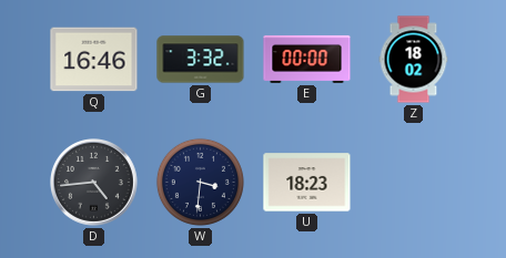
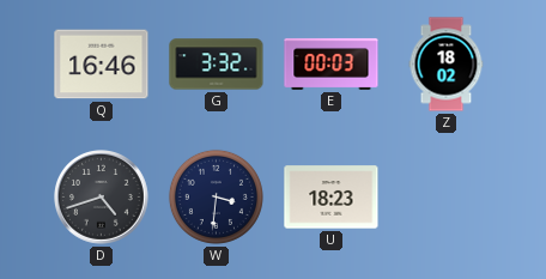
E: 00:00 -> 00:03 (332, 63)
D: 4:44 -> 4:42 (102, 198)
